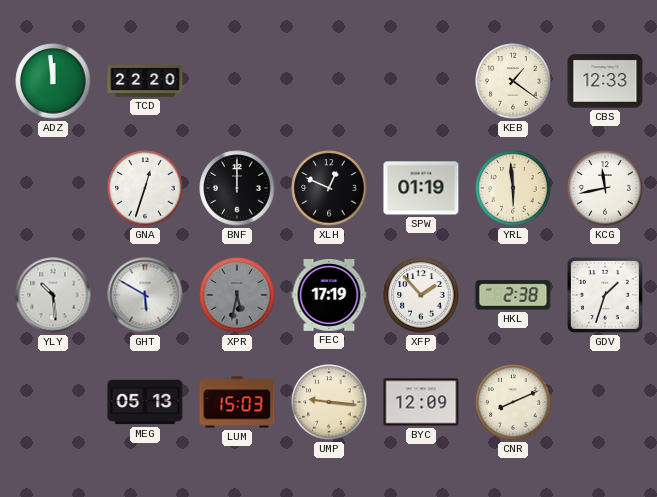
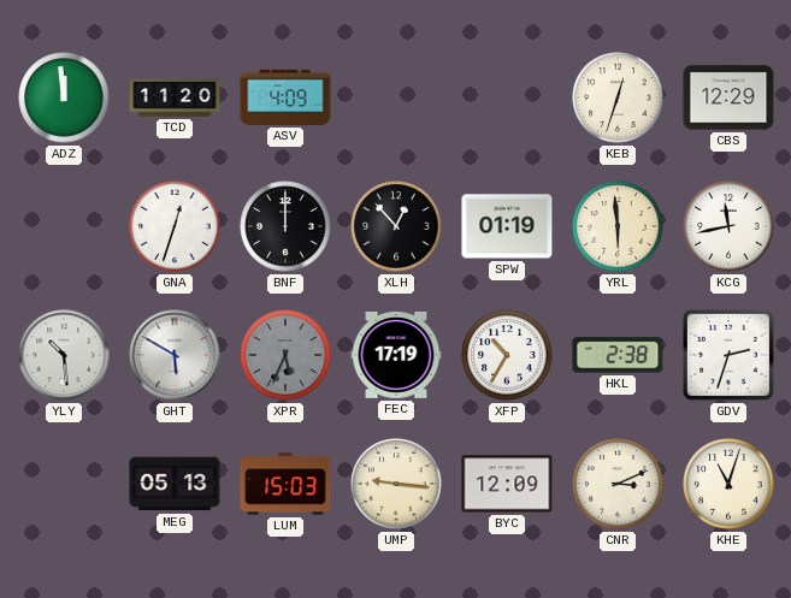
TCD: 22:20 -> 11:20 (175, 97)
ASV: none -> 4:09 (285, 97)
KEB: 1:21 -> 12:33 (618, 97)
CBS: 12:33 -> 12:29 (728, 97)
XLH: 12:49 -> 12:53 (396, 226)
XPR: 5:32 -> 5:34 (285, 355)
XFP: 1:53 -> 10:35 (507, 355)
GDV: 1:33 -> 2:33 (728, 355)
CNR: 8:11 -> 3:11 (618, 484)
KHE: none -> 11:03 (728, 484)
